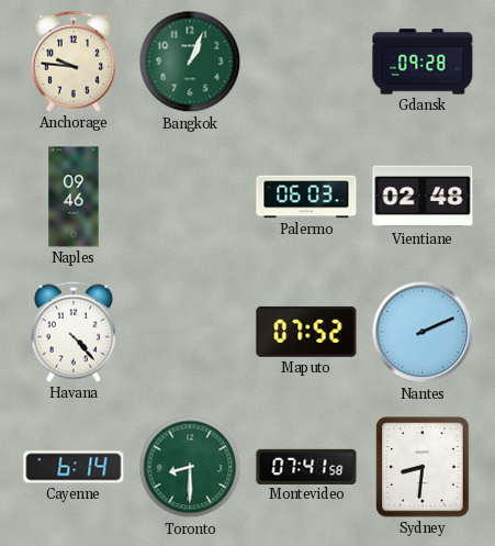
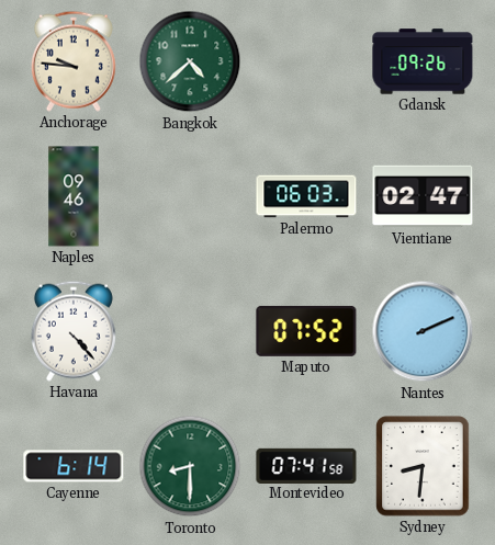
Bangkok: 1:04 -> 4:38 (190, 61)
Gdansk: 09:28 -> 09:26 (423, 61)
Vientiane: 02:48 -> 02:47 (423, 196)
